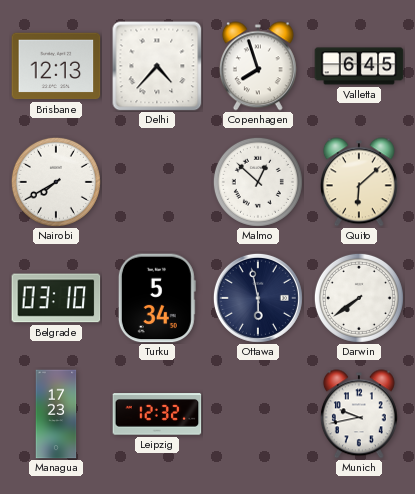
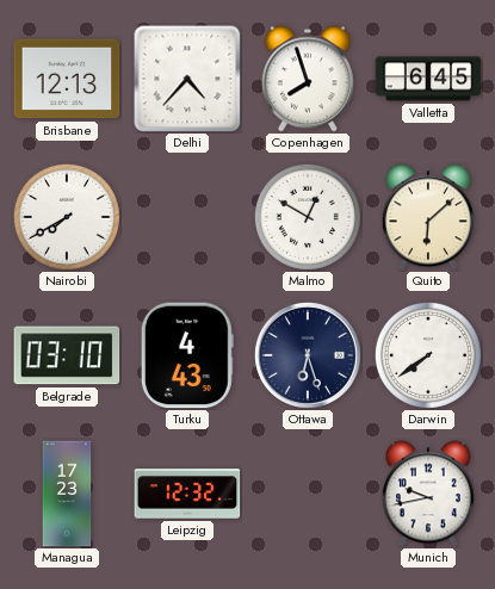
Malmo: 12:52 -> 12:50 (308, 217)
Turku: 5:34 -> 4:43 (187, 355)
Ottawa: 5:58 -> 6:27 (308, 355)
